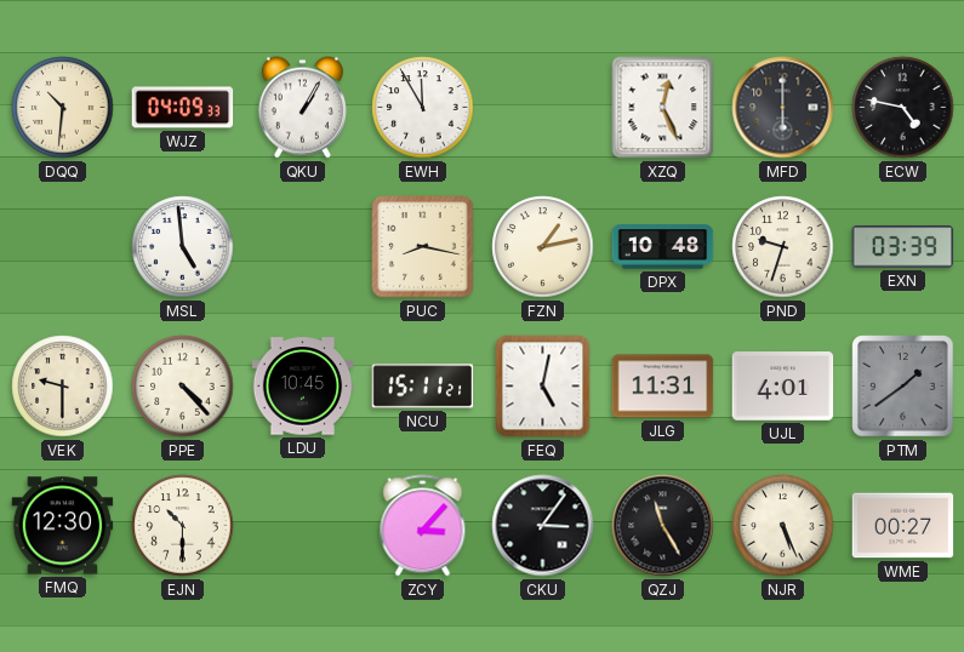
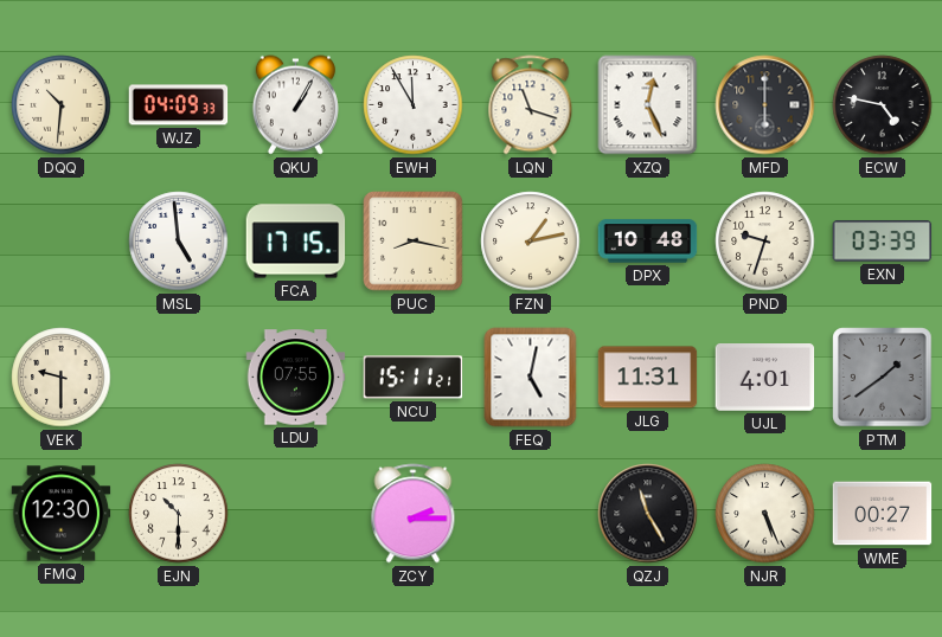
LQN: none -> 11:18 (531, 105)
FCA: none -> 17:15 (296, 242)
PPE: 4:23 -> none (183, 387)
LDU: 10:45 -> 07:55 (296, 378)
ZCY: 3:07 -> 2:15 (414, 514)
CKU: 3:06 -> none (543, 526)
